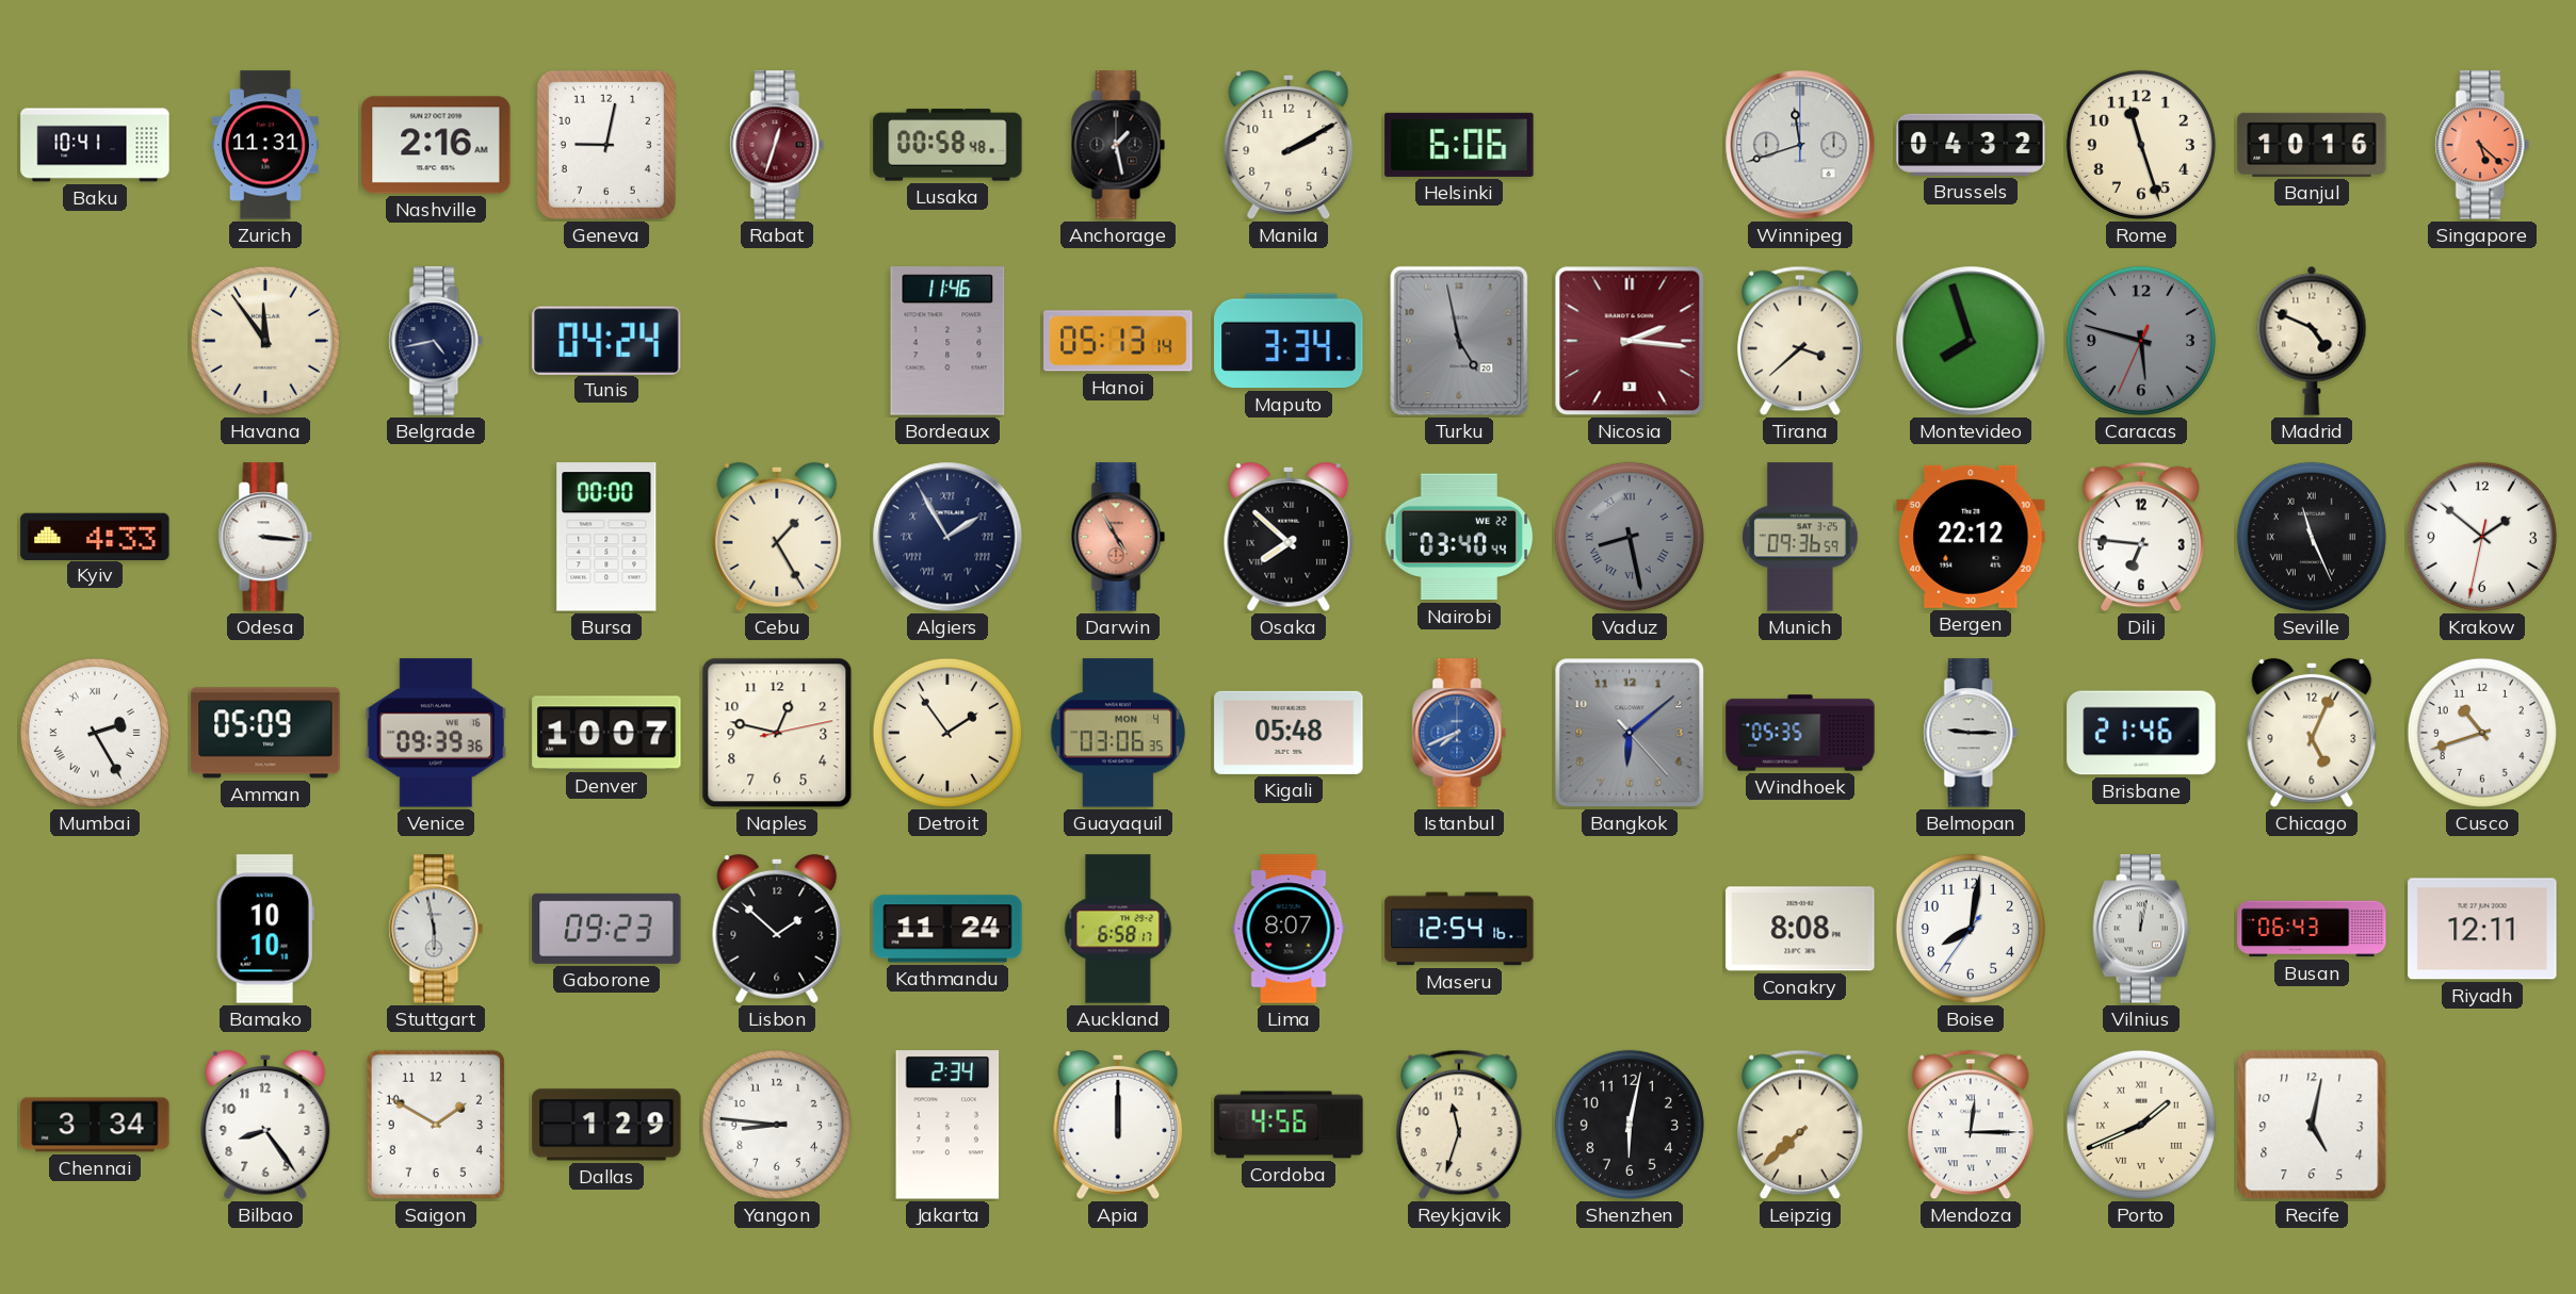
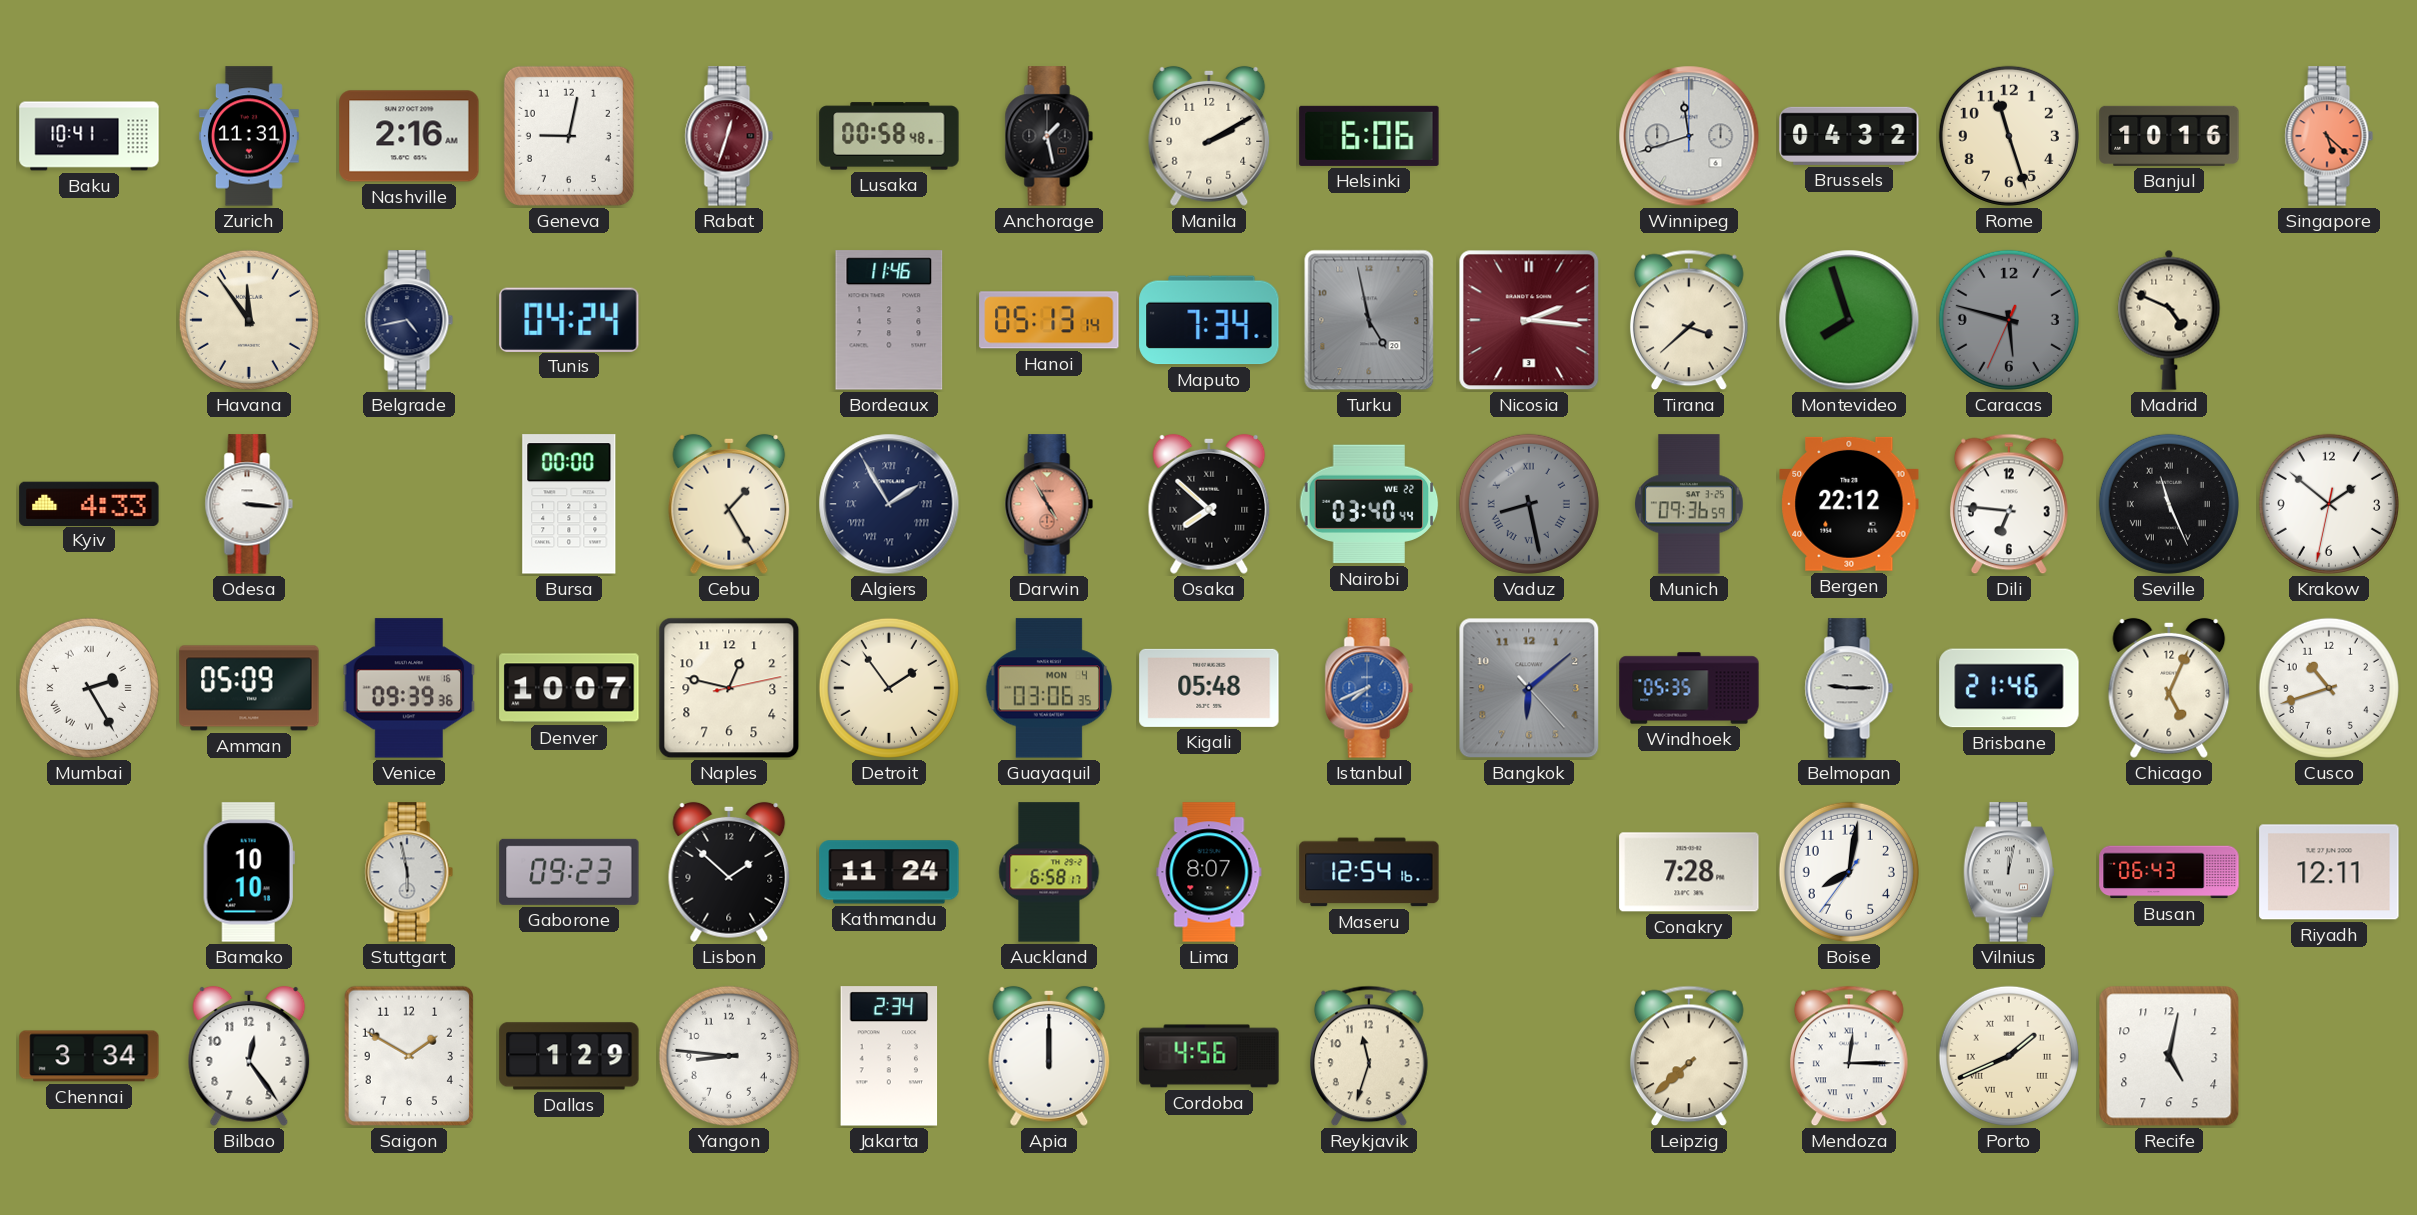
Maputo: 3:34 -> 7:34 (1209, 320)
Conakry: 8:08 -> 7:28 (1689, 872)
Bilbao: 8:24 -> 12:24 (249, 1056)
Shenzhen: 6:02 -> none (1630, 1125)
